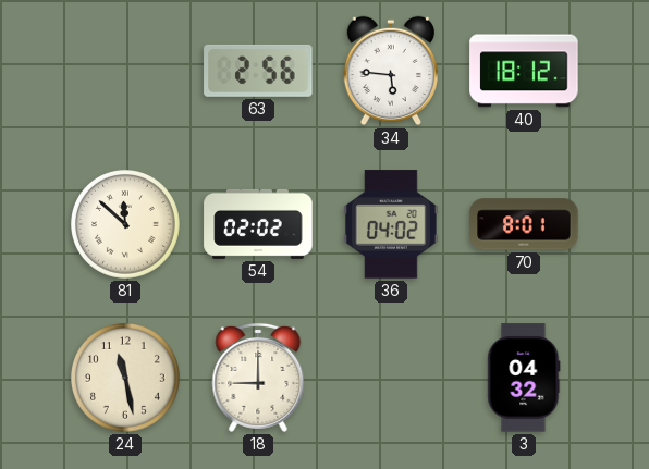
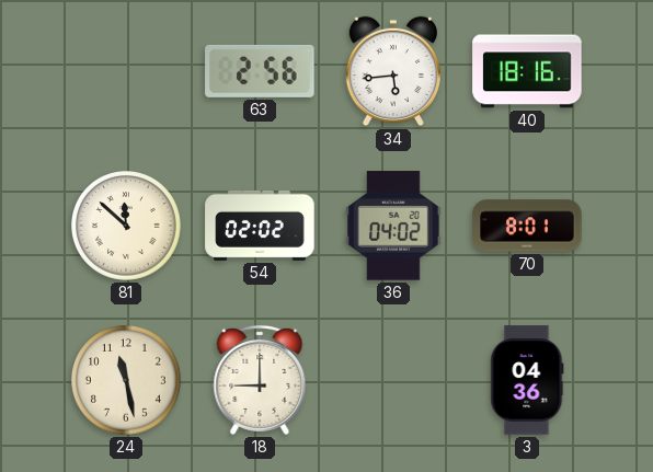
34: 5:46 -> 5:44 (393, 71)
40: 18:12 -> 18:16 (527, 71)
3: 04:32 -> 04:36 (527, 380)
